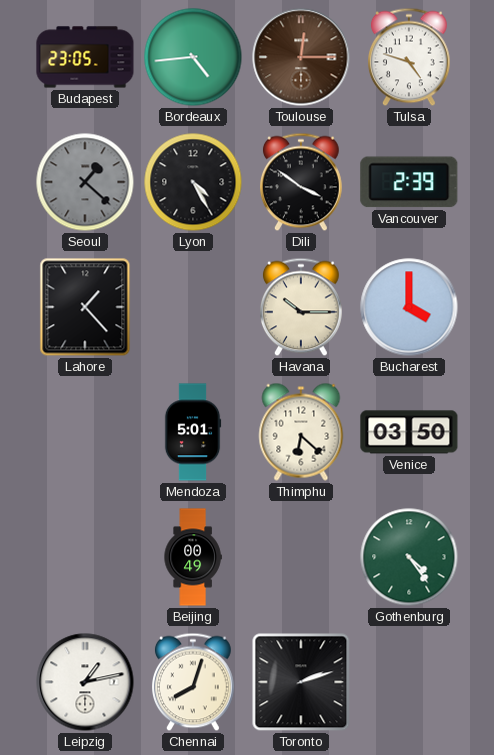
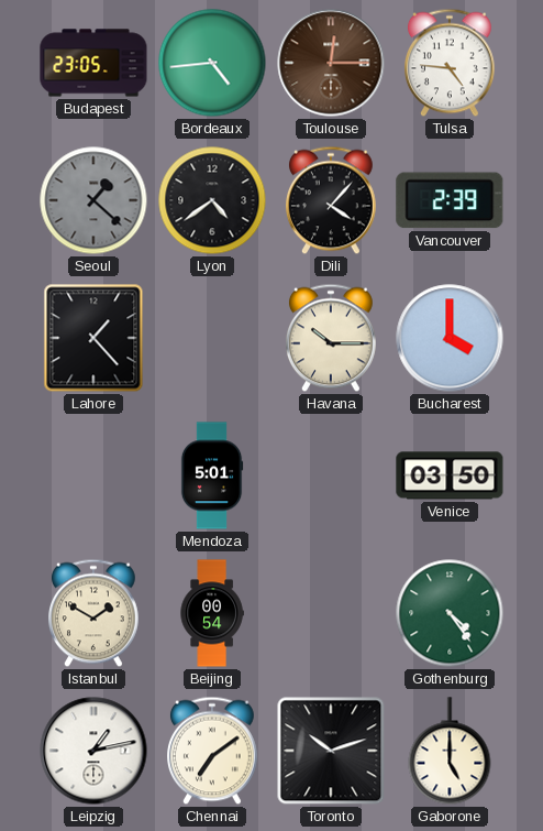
Tulsa: 4:48 -> 4:46 (451, 63)
Lyon: 4:25 -> 4:39 (212, 200)
Dili: 3:51 -> 4:07 (332, 200)
Thimphu: 6:22 -> none (301, 432)
Istanbul: none -> 1:50 (95, 613)
Beijing: 00:49 -> 00:54 (212, 613)
Chennai: 8:03 -> 7:09 (213, 751)
Toronto: 2:12 -> 10:12 (331, 751)
Gaborone: none -> 5:00 (450, 751)
